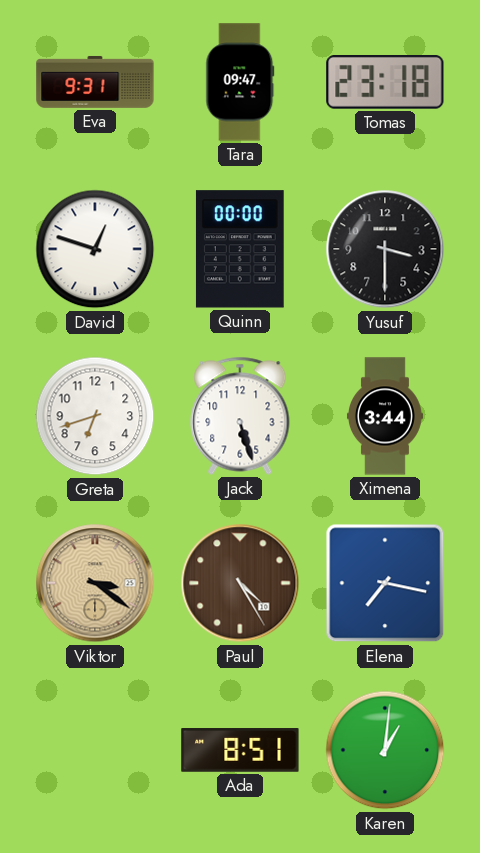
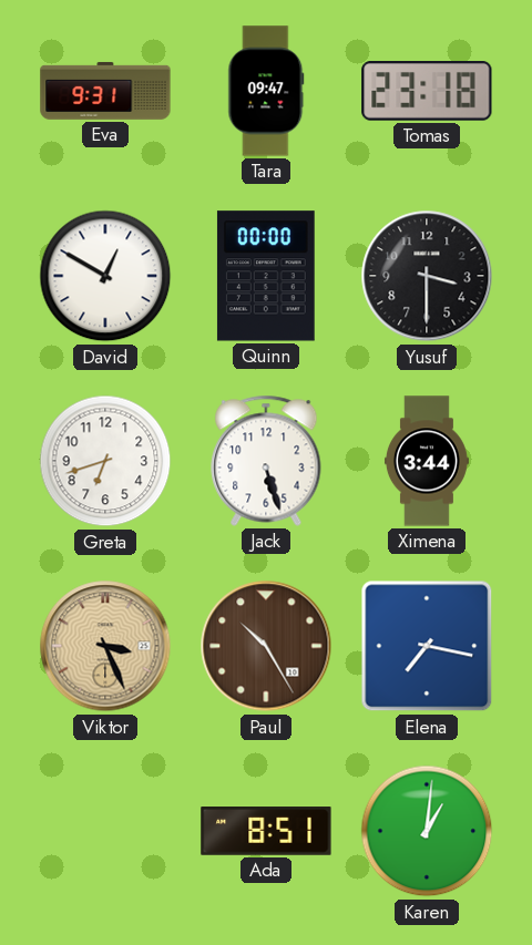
David: 12:48 -> 12:50 (105, 276)
Viktor: 3:21 -> 3:26 (105, 646)
Paul: 4:25 -> 10:25 (266, 646)
